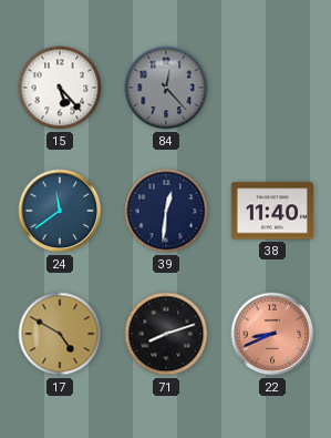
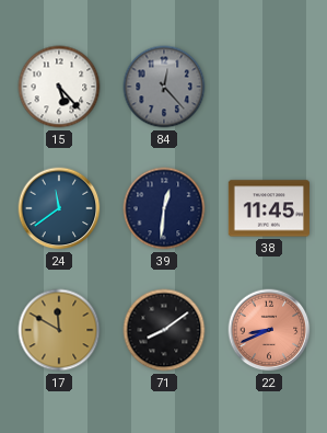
38: 11:40 -> 11:45 (269, 208)
17: 4:50 -> 11:50 (59, 330)
71: 8:12 -> 8:09 (164, 330)
